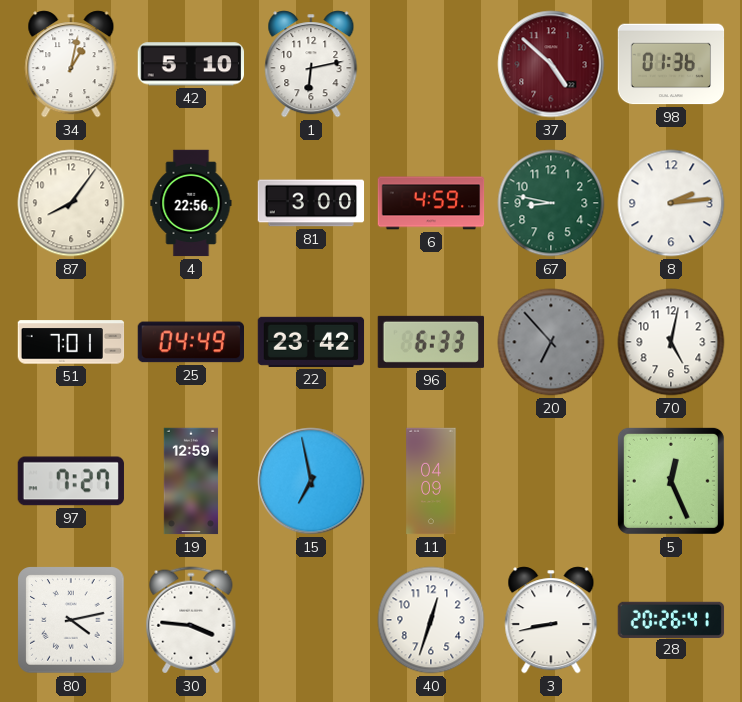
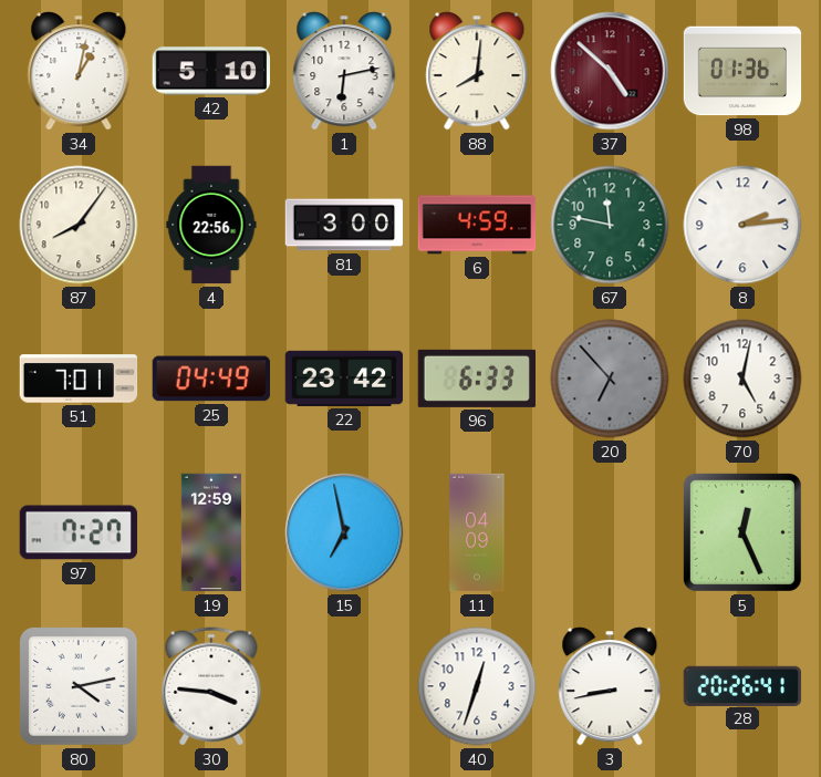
88: none -> 8:01 (477, 71)
67: 8:47 -> 11:47 (610, 225)
